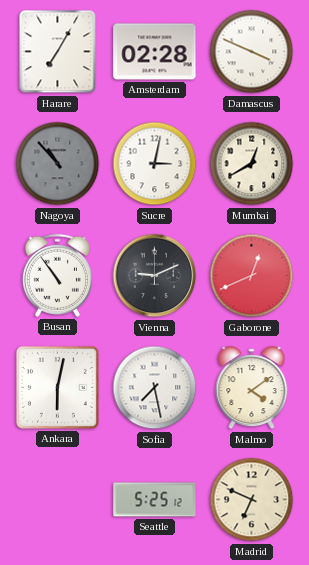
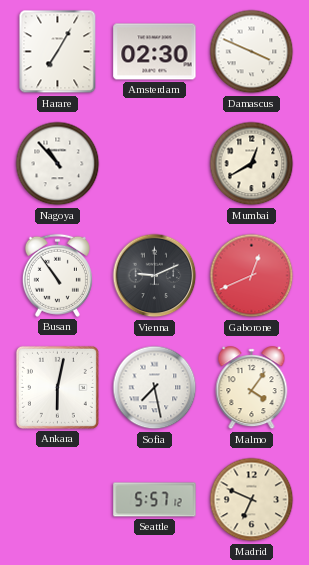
Amsterdam: 02:28 -> 02:30 (155, 52)
Nagoya dial: grey -> white (58, 164)
Sucre: 3:02 -> none (155, 164)
Malmo: 4:09 -> 4:06 (252, 388)
Seattle: 5:25 -> 5:57 (155, 500)
